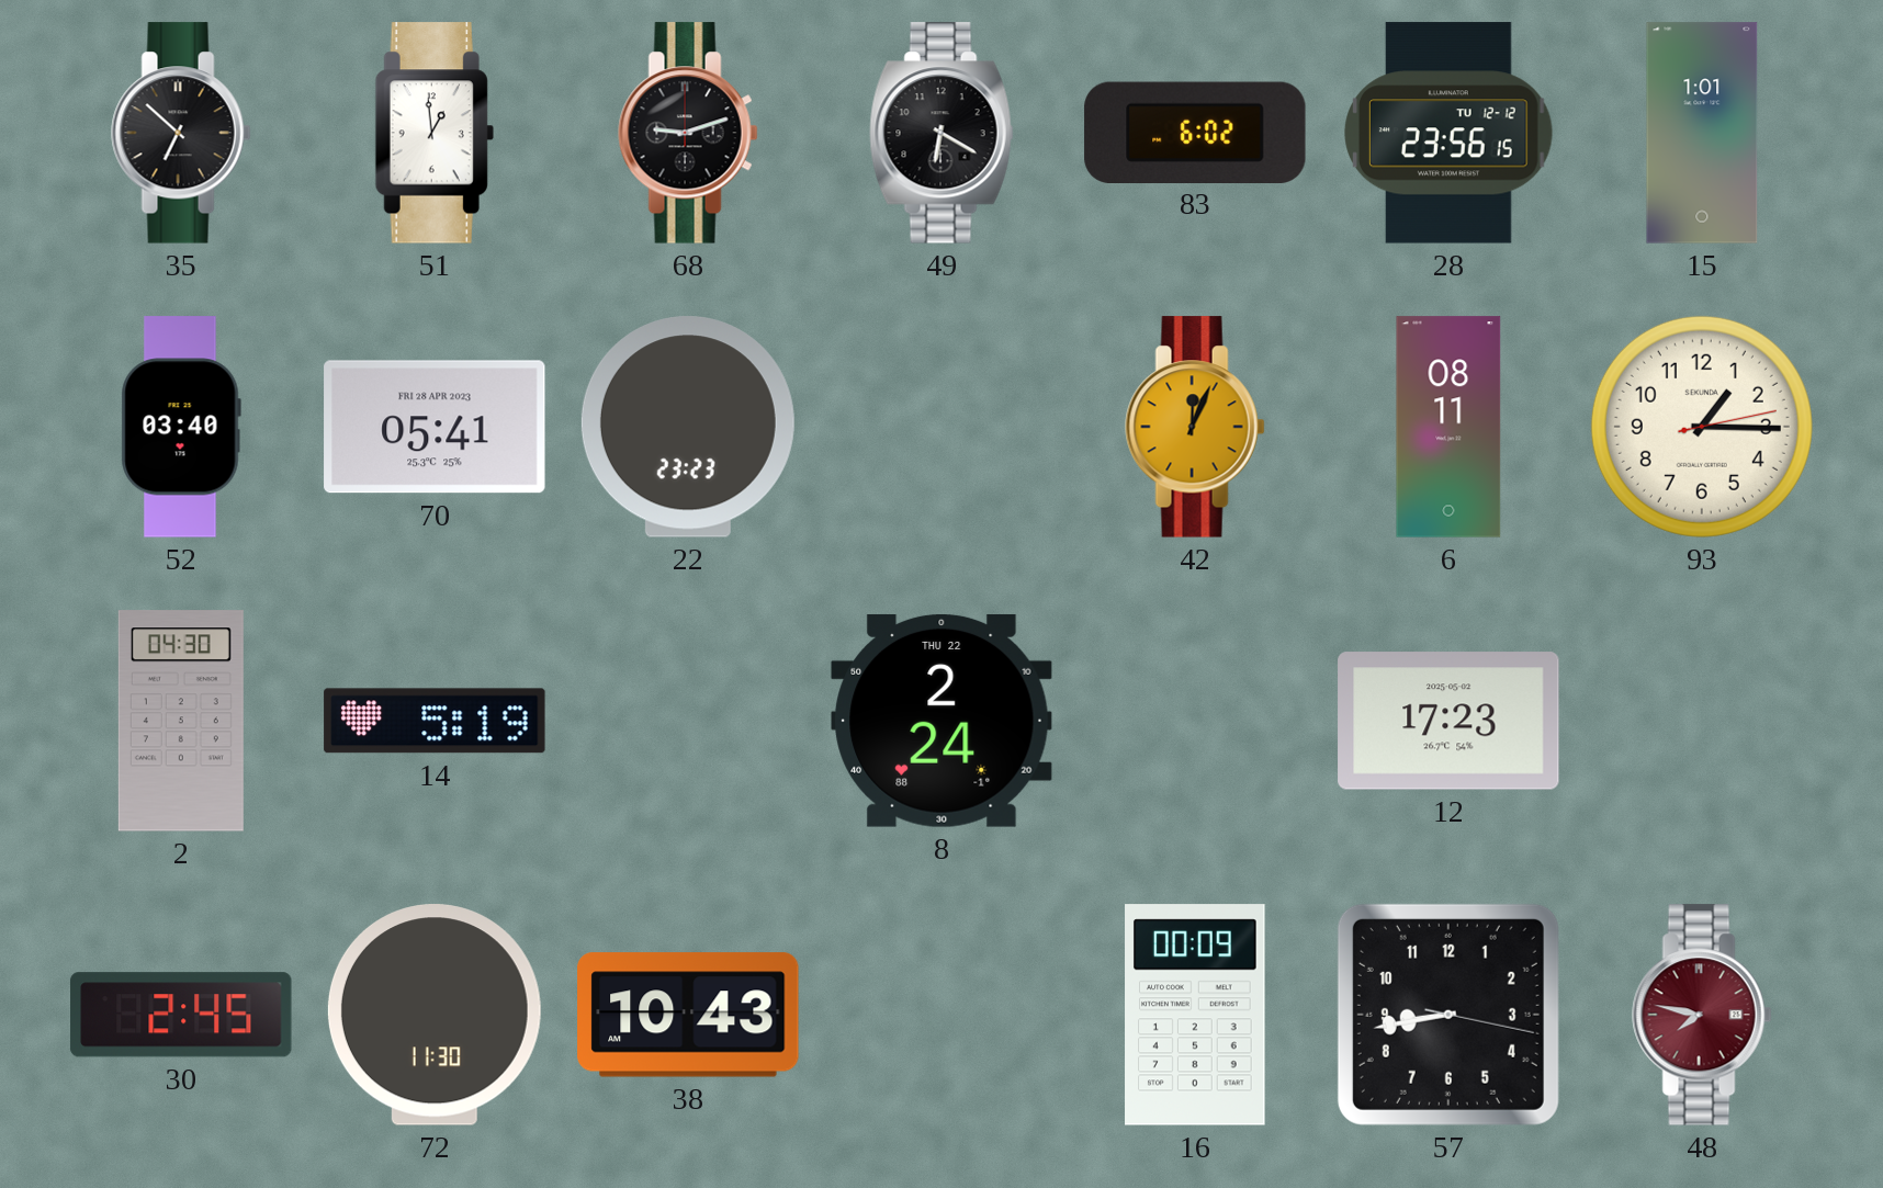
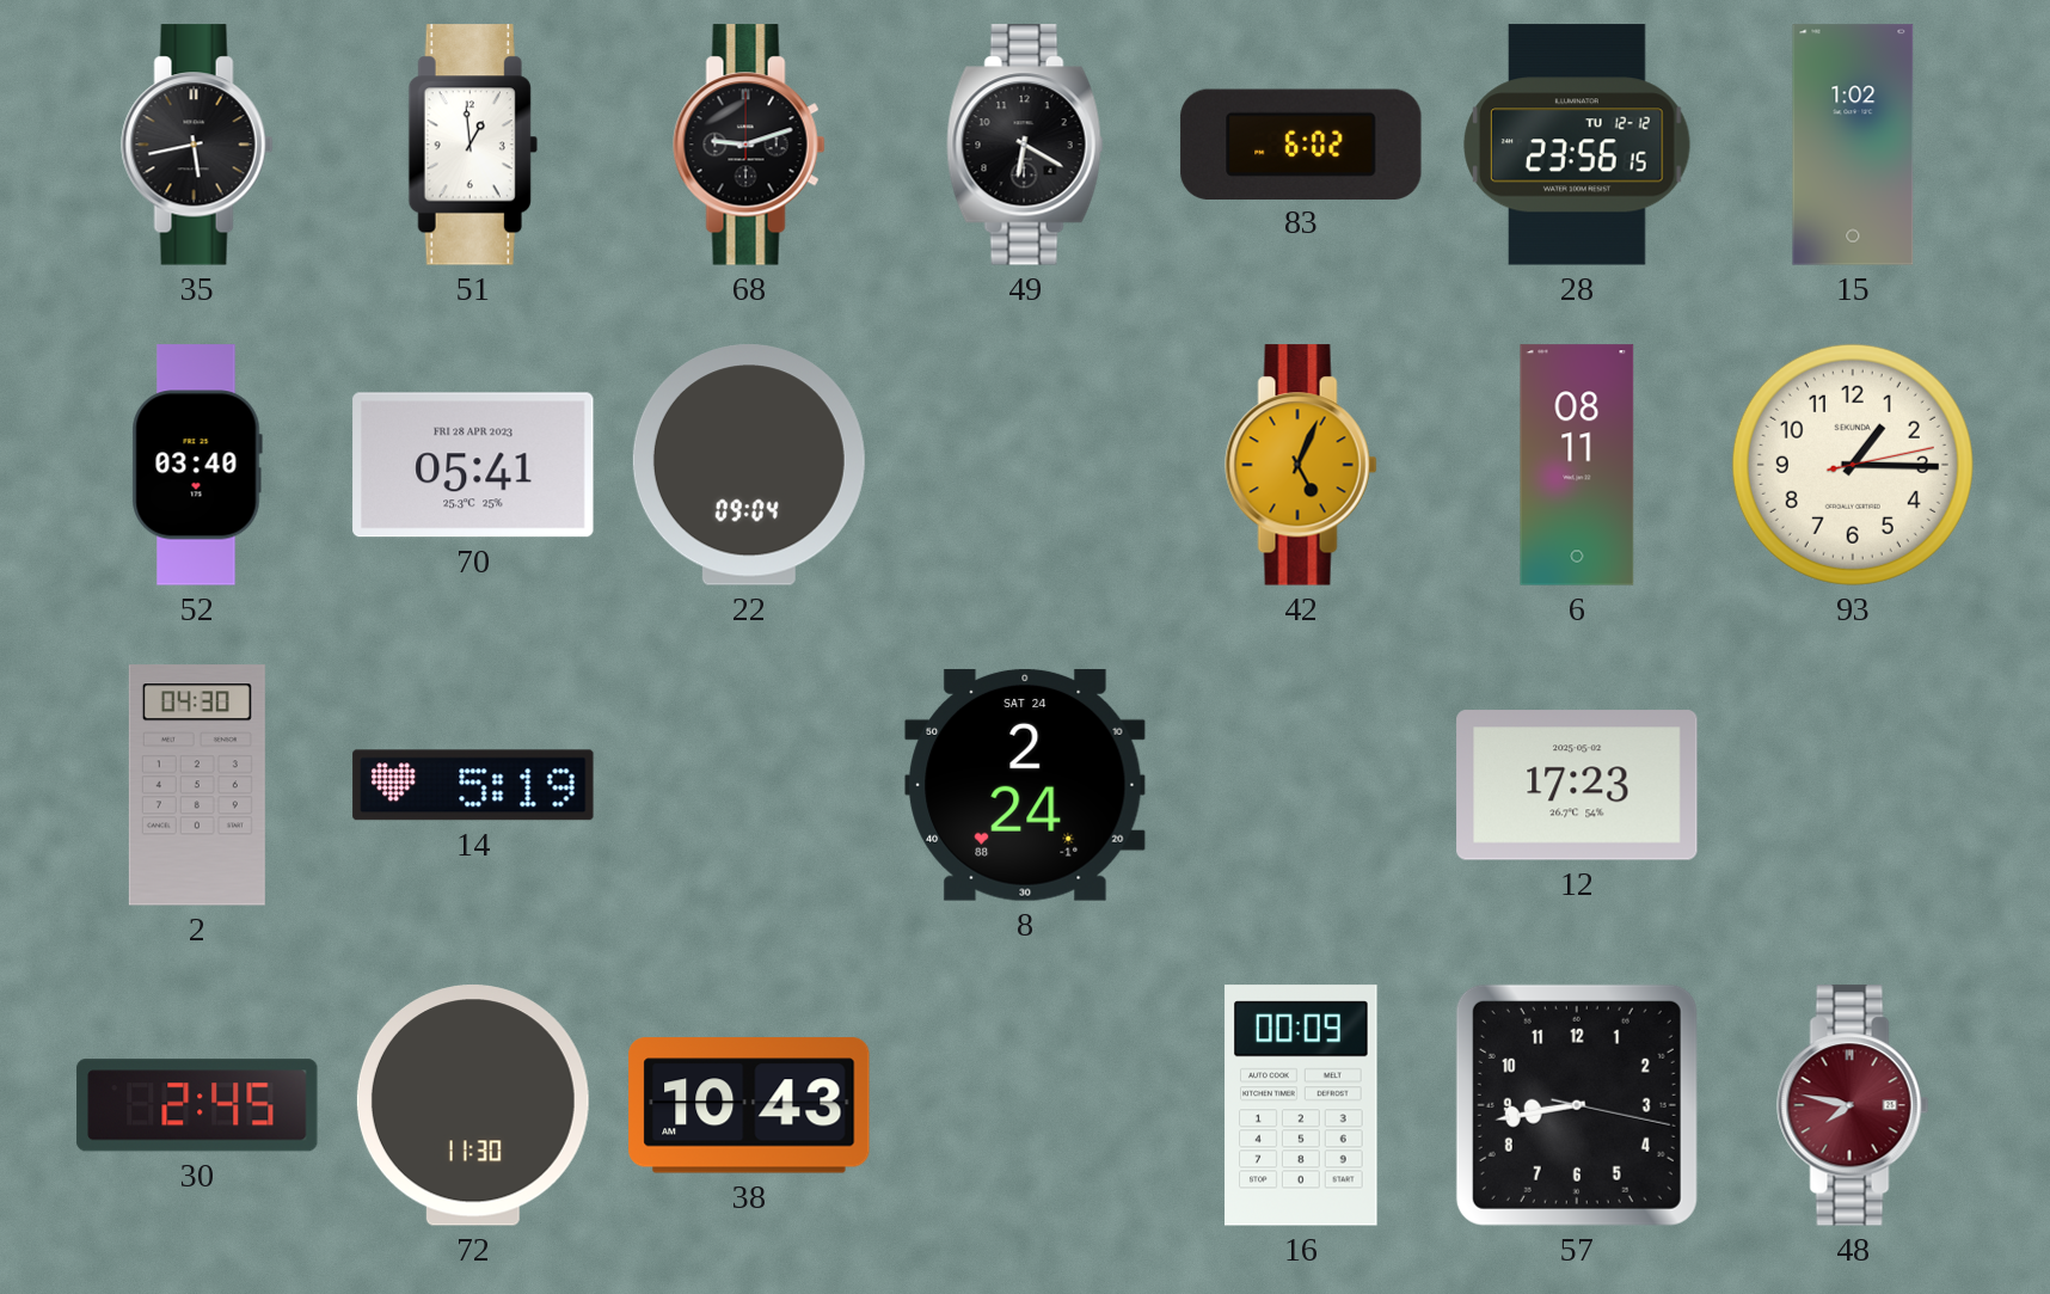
35: 6:52 -> 5:43 (197, 145)
15: 1:01 -> 1:02 (1853, 145)
22: 23:23 -> 09:04 (749, 465)
42: 12:04 -> 5:04 (1301, 465)
8 date: THU 22 -> SAT 24 (1025, 785)
